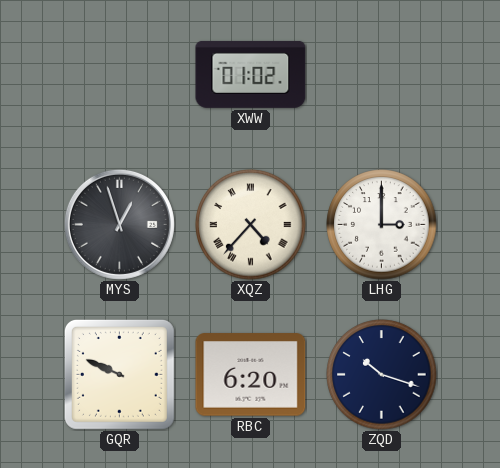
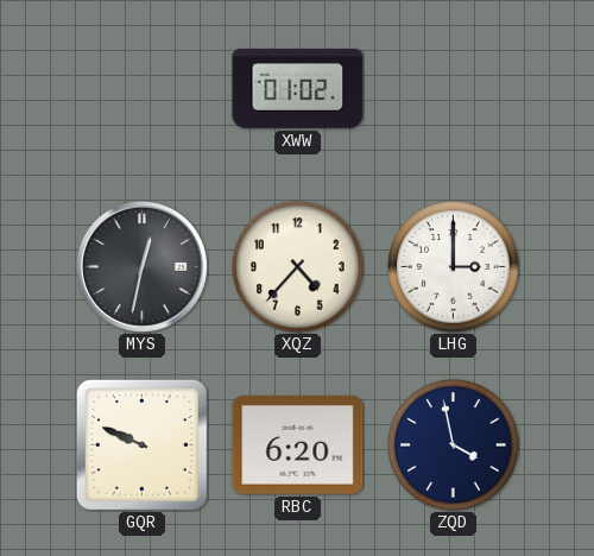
MYS: 12:57 -> 12:32 (141, 266)
XQZ numerals: Roman -> Arabic (298, 267)
ZQD: 10:18 -> 3:58 (454, 446)
